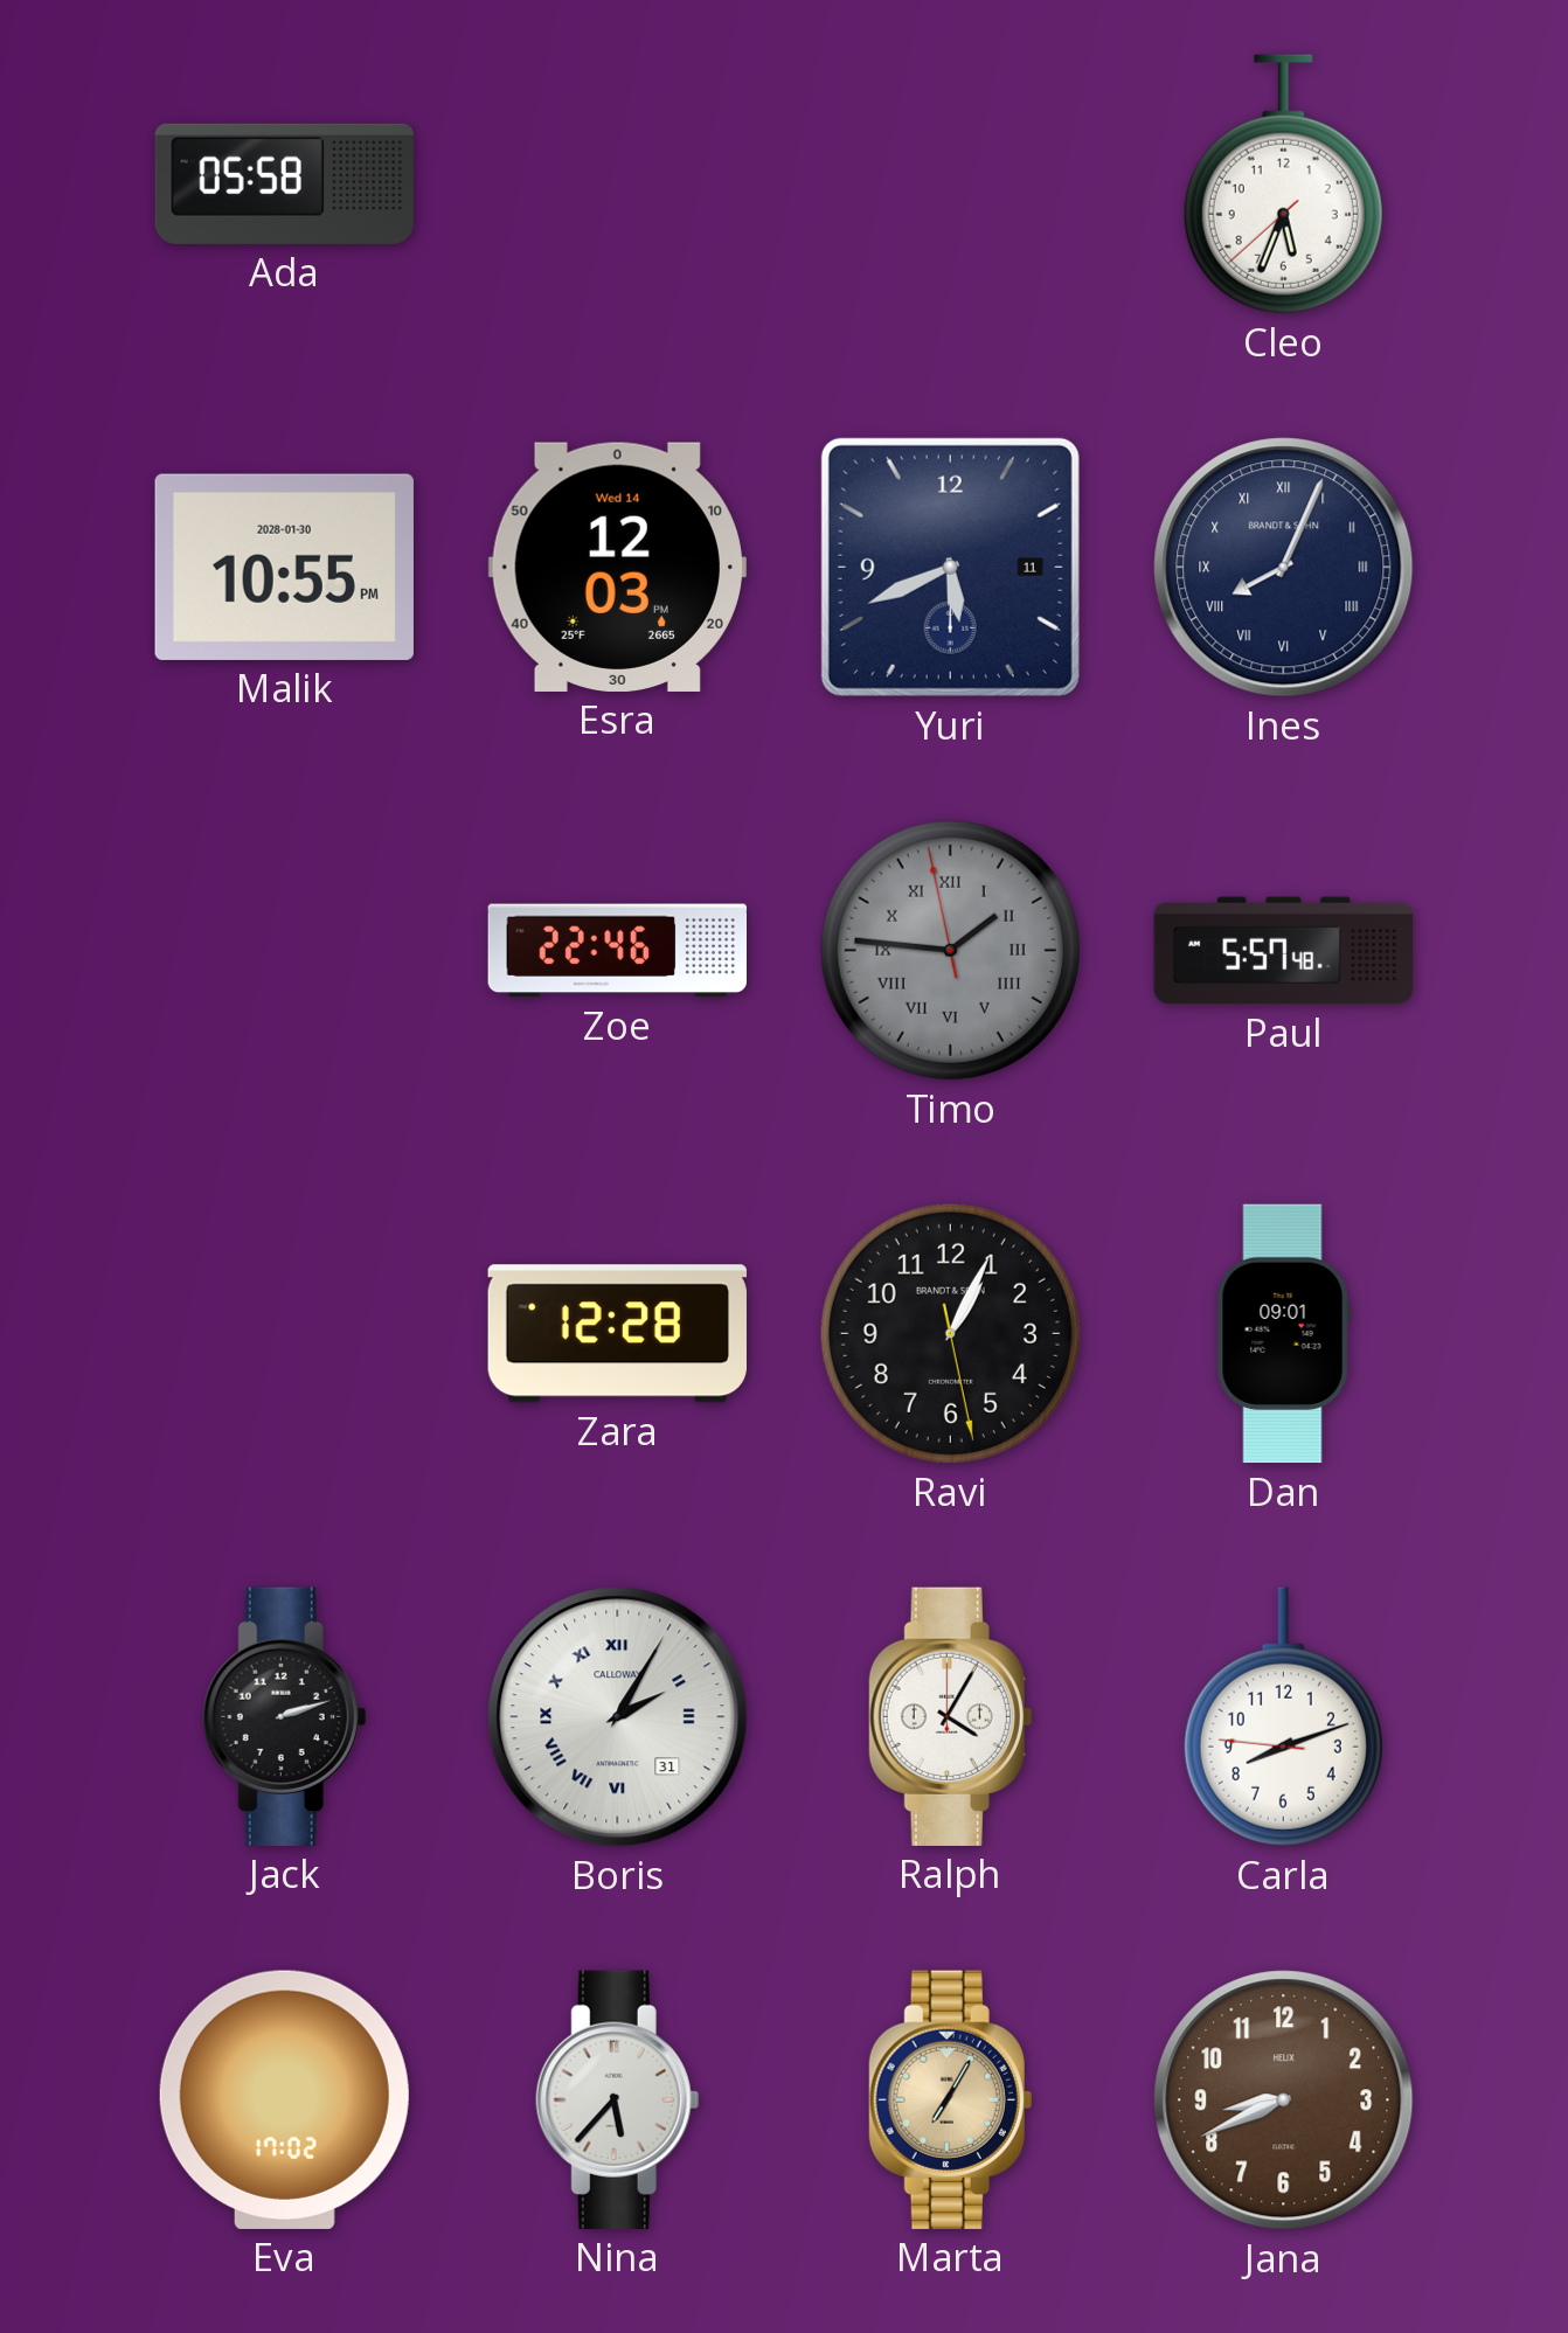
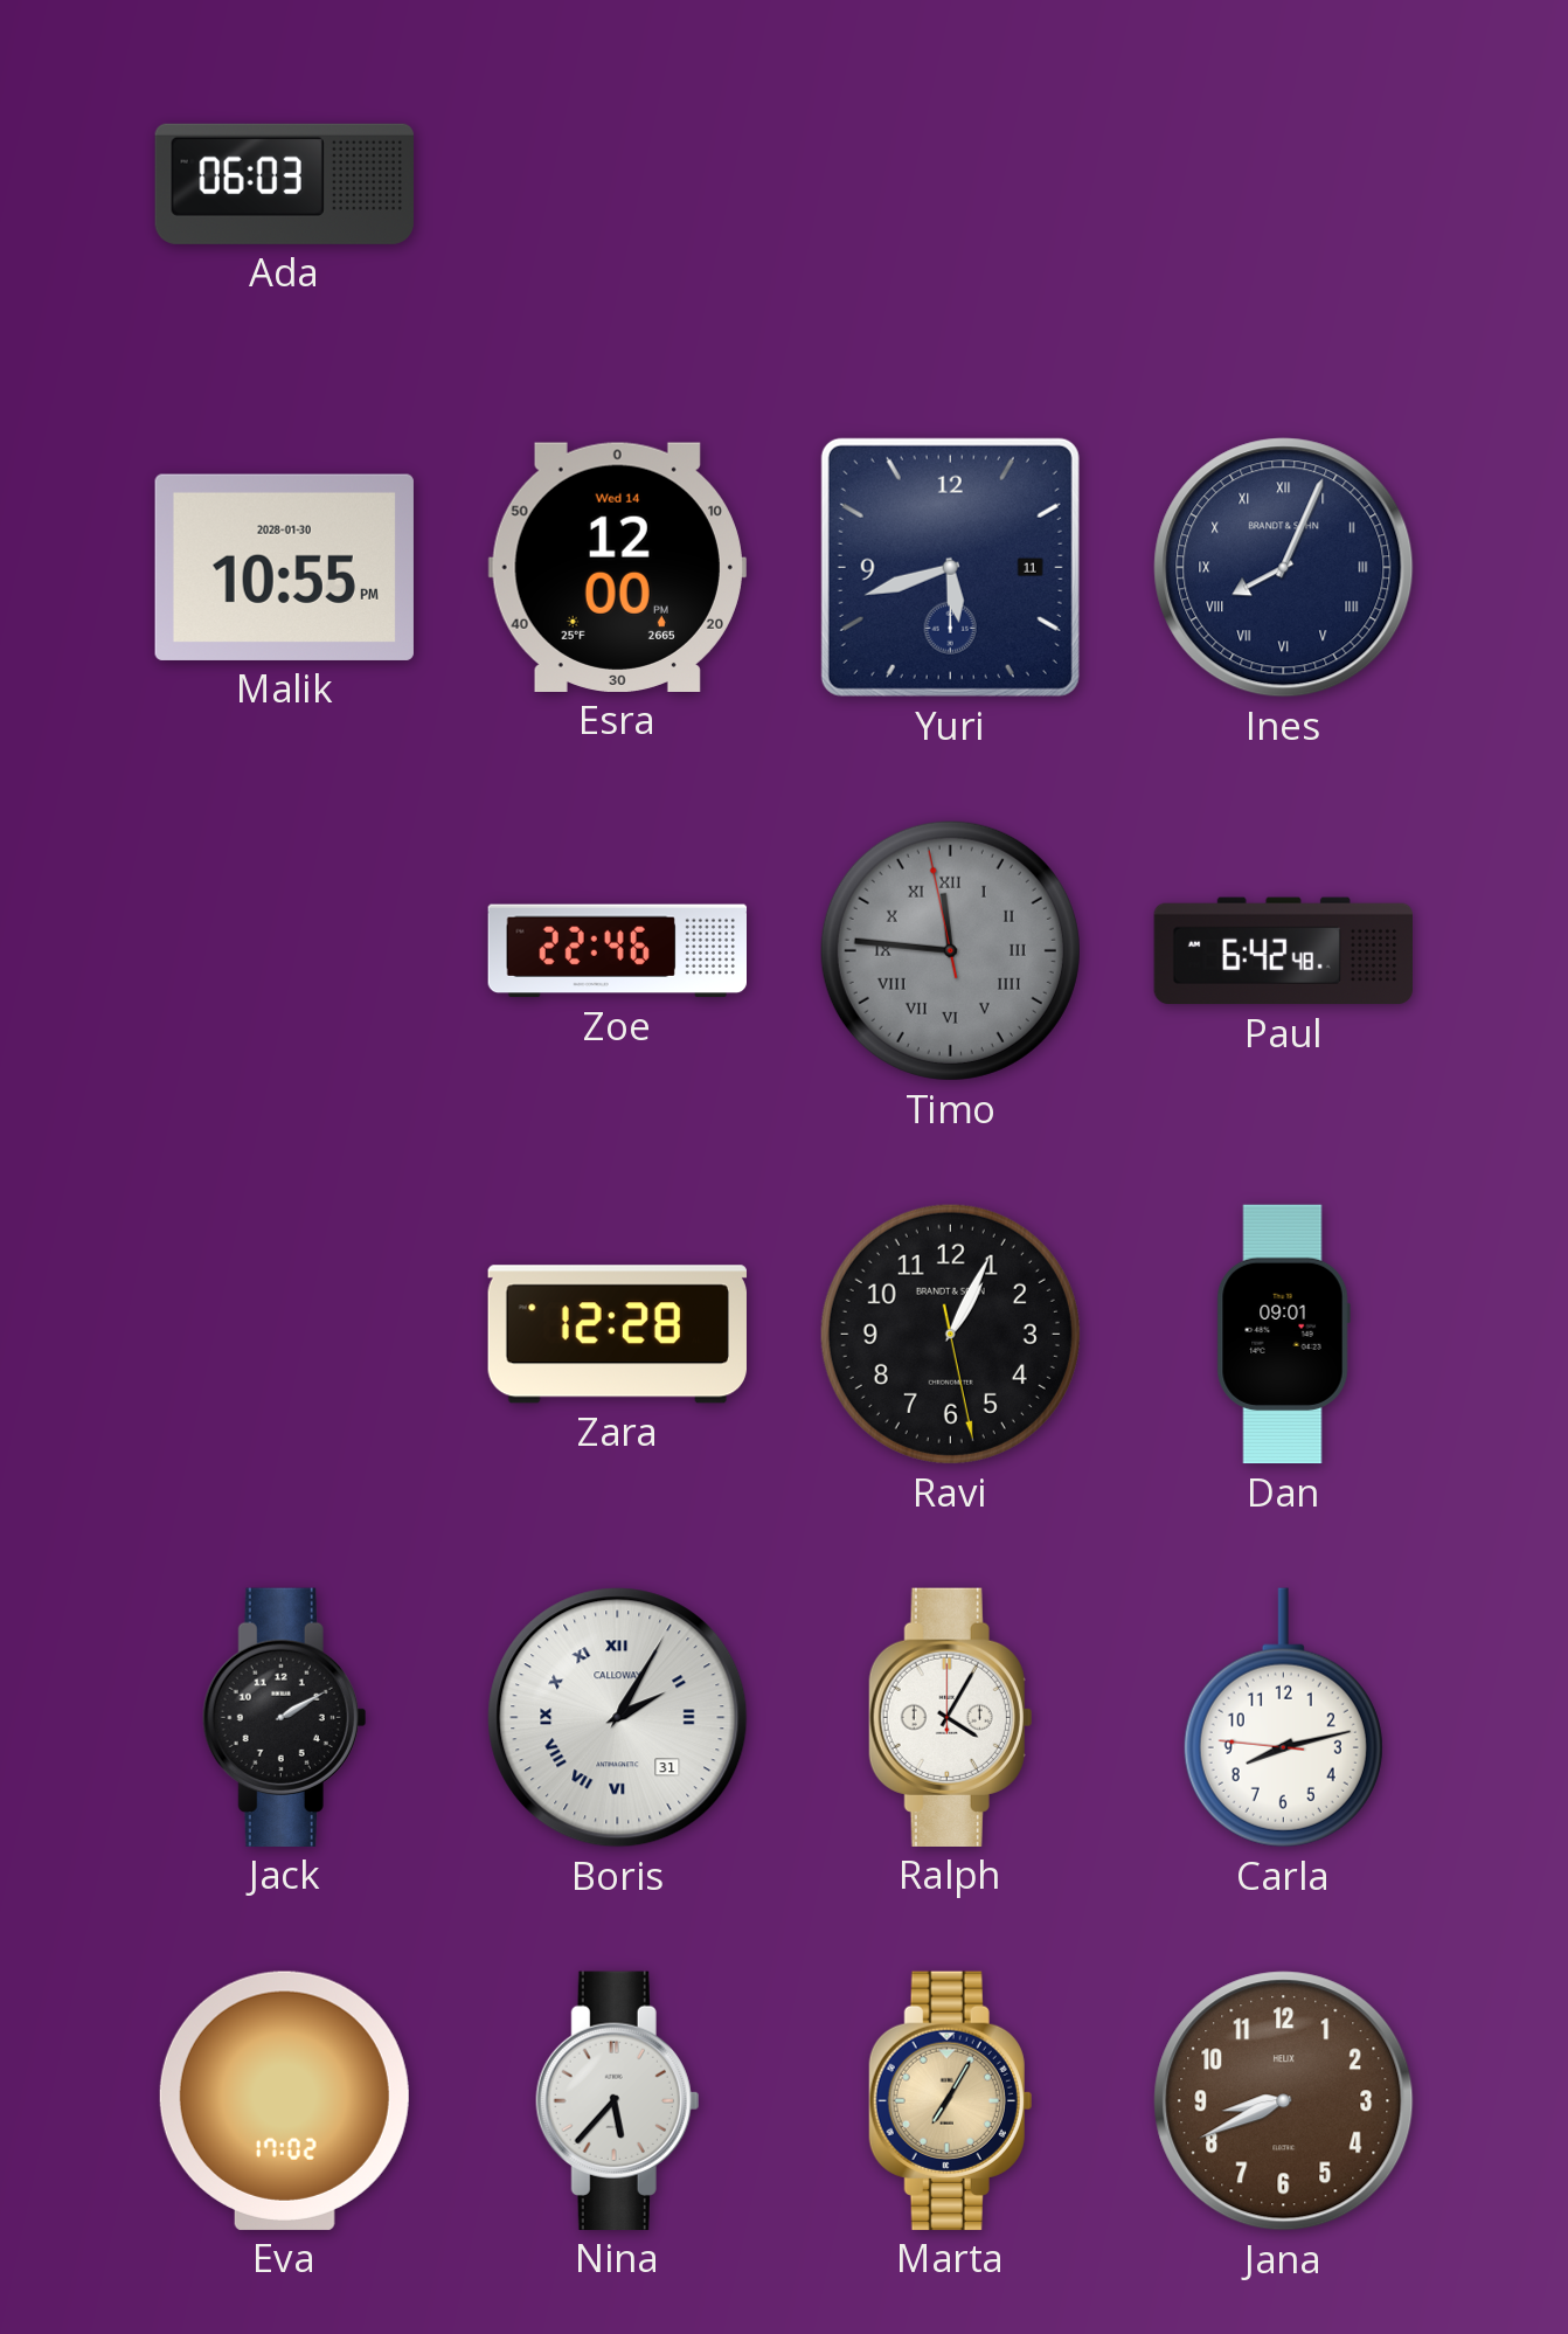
Ada: 05:58 -> 06:03 (284, 183)
Cleo: 5:33 -> none (1283, 185)
Esra: 12:03 -> 12:00 (617, 567)
Yuri: 5:41 -> 5:42 (950, 567)
Timo: 1:45 -> 11:45 (950, 950)
Paul: 5:57 -> 6:42 (1283, 951)
Jack: 2:12 -> 2:10 (285, 1717)
Carla: 8:11 -> 8:12 (1283, 1718)
